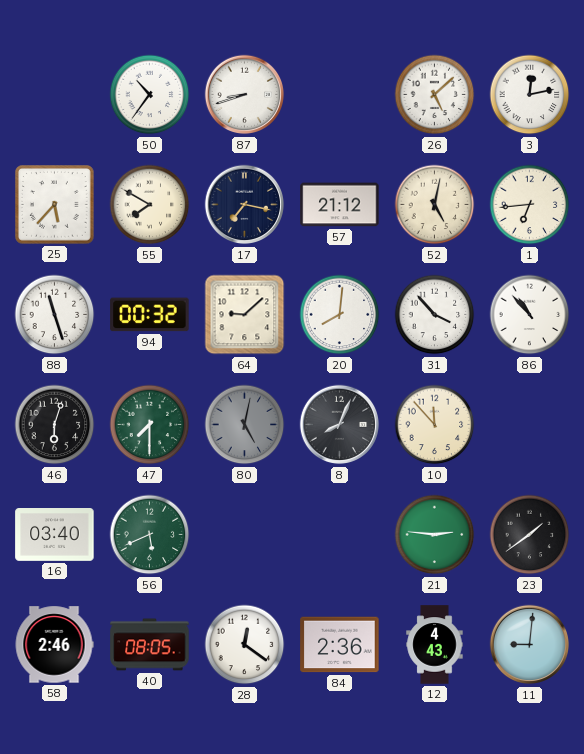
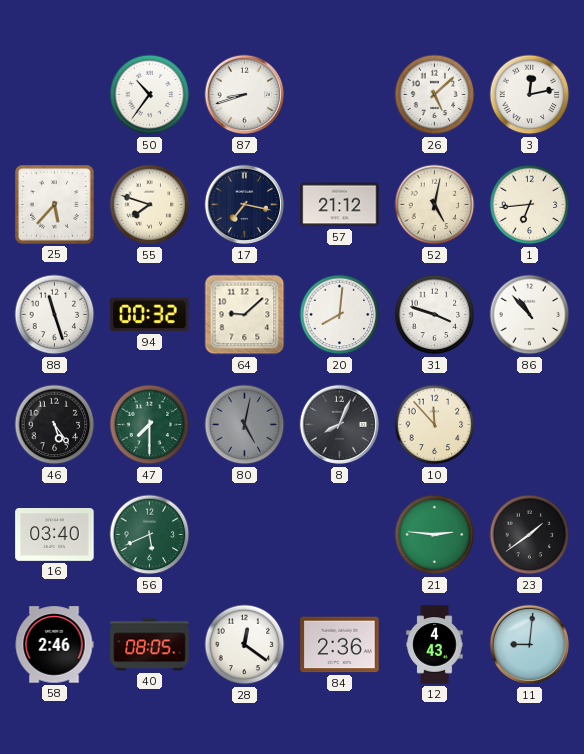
55: 7:50 -> 7:48 (150, 205)
31: 3:53 -> 3:48 (435, 315)
46: 6:03 -> 5:24 (55, 425)
